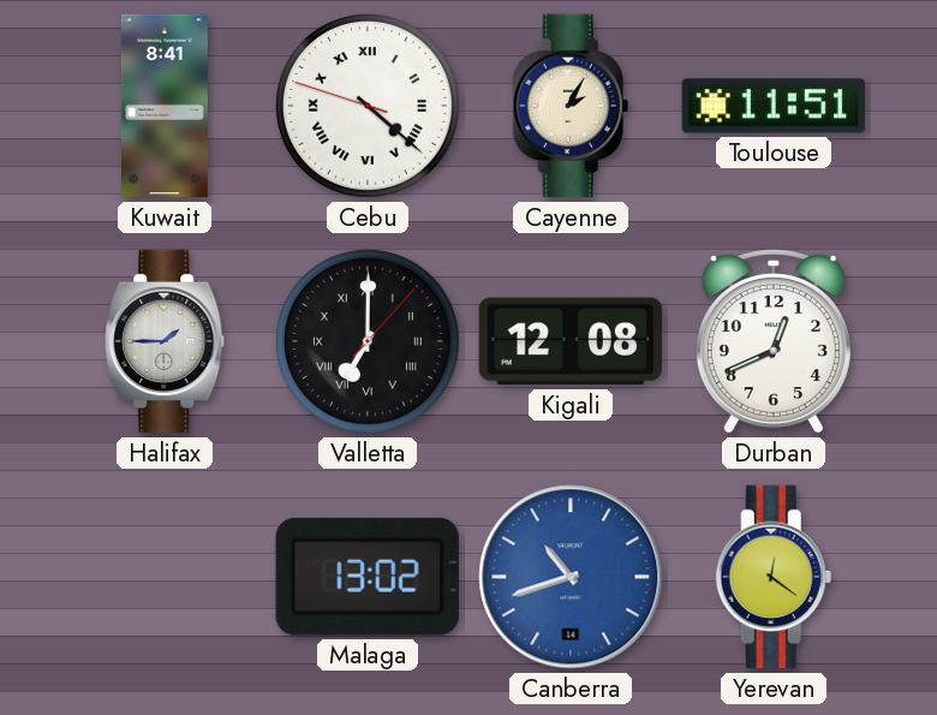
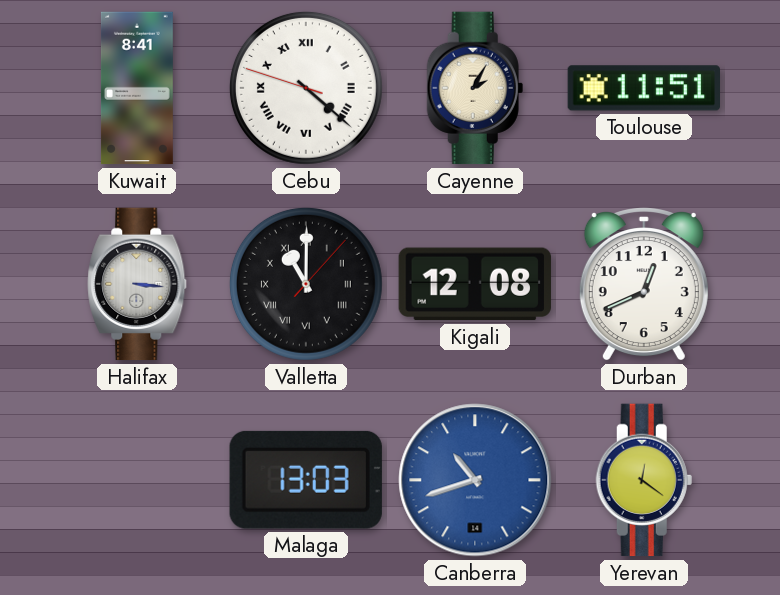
Halifax: 1:45 -> 3:16 (137, 284)
Valletta: 7:00 -> 11:00 (306, 284)
Malaga: 13:02 -> 13:03 (306, 480)
